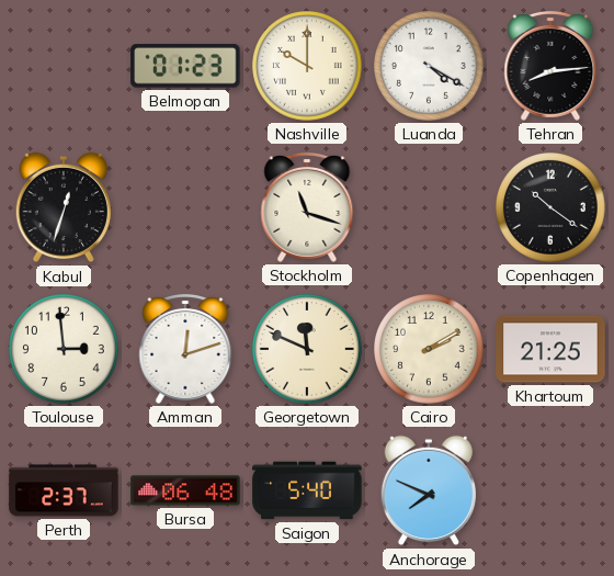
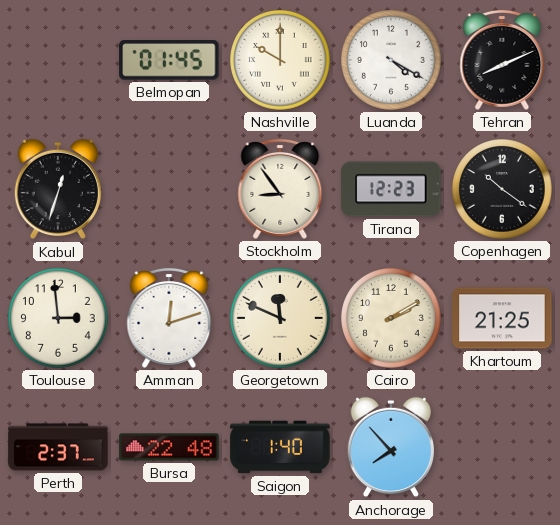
Belmopan: 01:23 -> 01:45 (169, 60)
Tehran: 8:14 -> 8:11 (502, 60)
Stockholm: 11:18 -> 8:54 (280, 189)
Tirana: none -> 12:23 (391, 189)
Bursa: 06:48 -> 22:48 (169, 447)
Saigon: 5:40 -> 1:40 (280, 447)
Anchorage: 7:49 -> 7:53 (390, 447)
